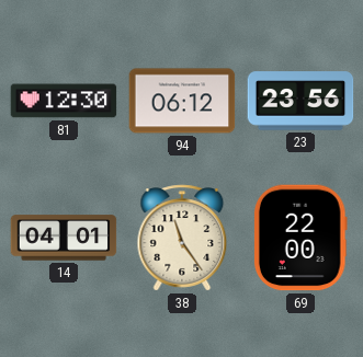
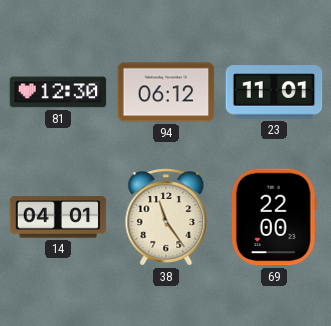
23: 23:56 -> 11:01 (274, 92)
